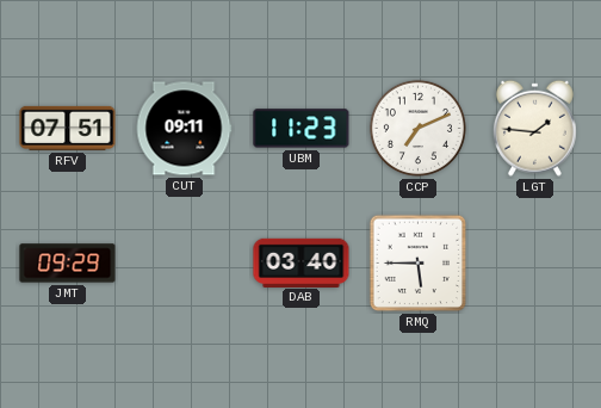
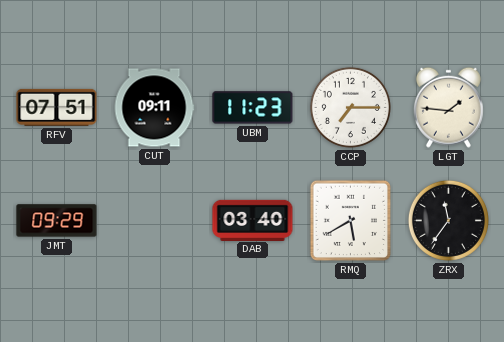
CCP: 7:11 -> 7:15 (350, 107)
RMQ: 5:45 -> 5:40 (351, 221)
ZRX: none -> 11:36 (448, 220)
